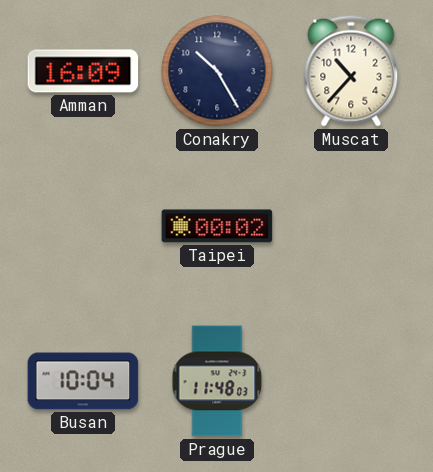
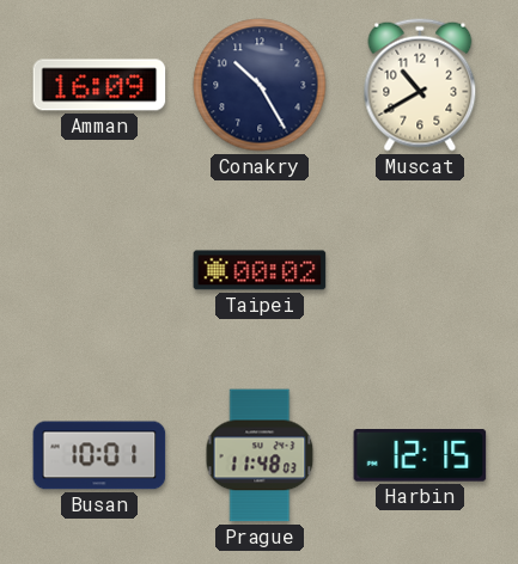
Muscat: 10:37 -> 10:40 (420, 85)
Busan: 10:04 -> 10:01 (99, 455)
Harbin: none -> 12:15 (420, 456)
